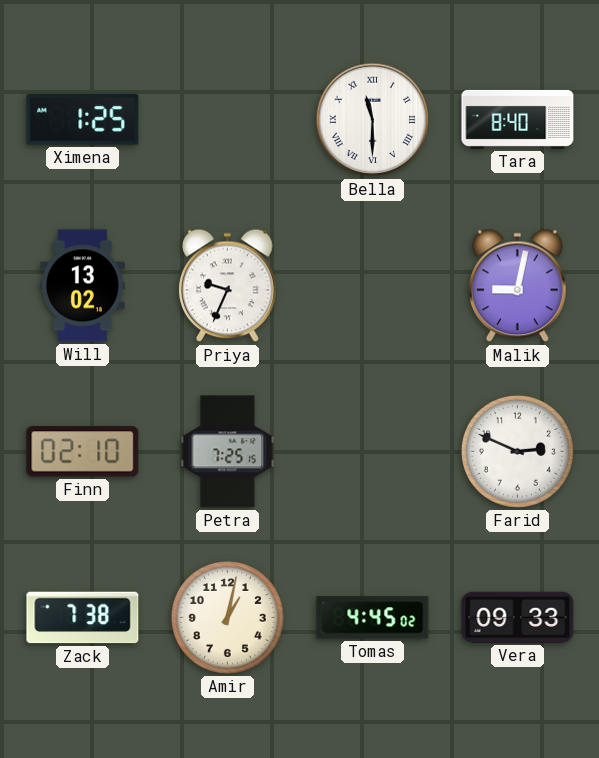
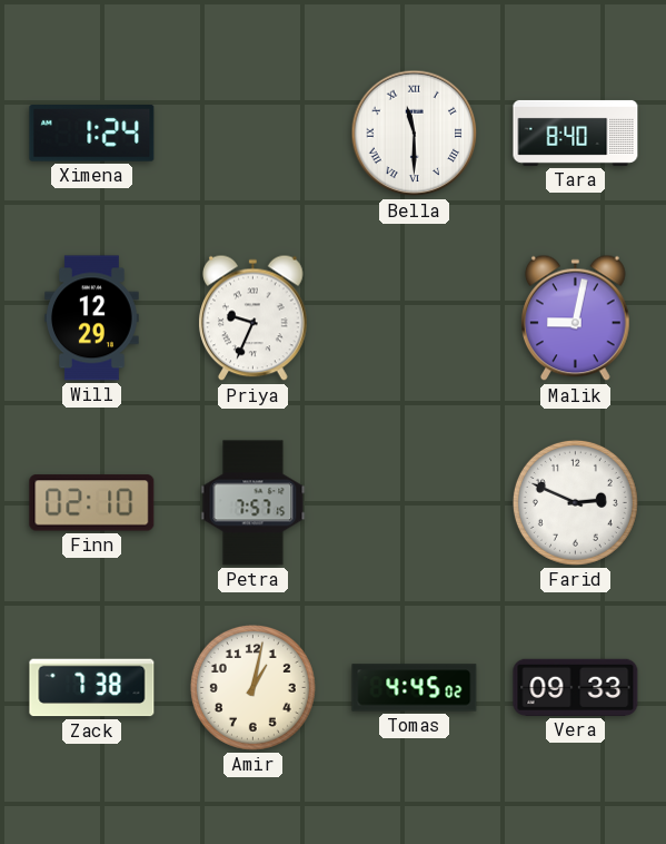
Ximena: 1:25 -> 1:24 (92, 134)
Will: 13:02 -> 12:29 (92, 318)
Petra: 7:25 -> 7:57 (254, 503)
